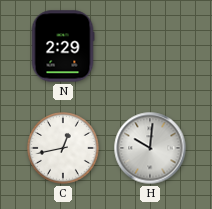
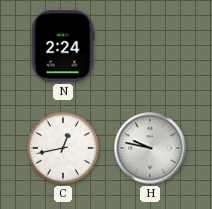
N: 2:29 -> 2:24 (63, 46)
H: 10:01 -> 9:47 (150, 148)
